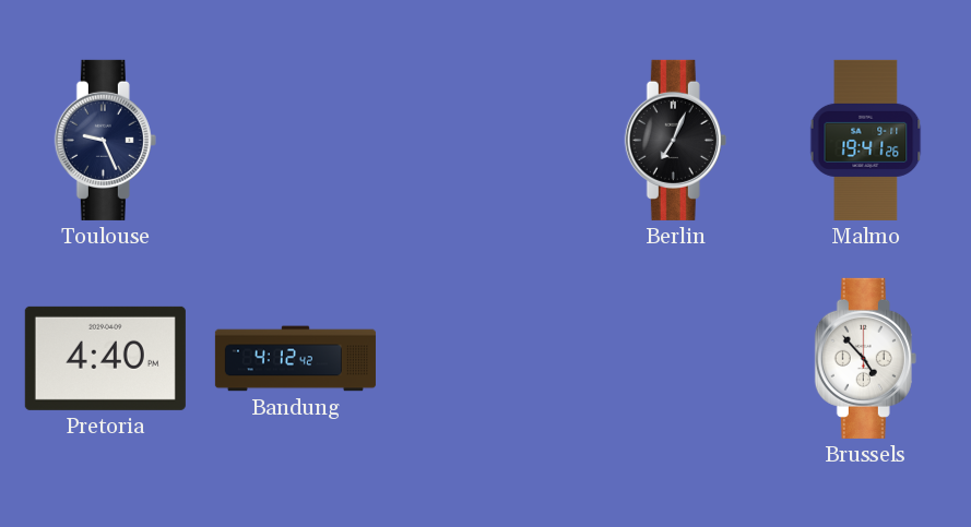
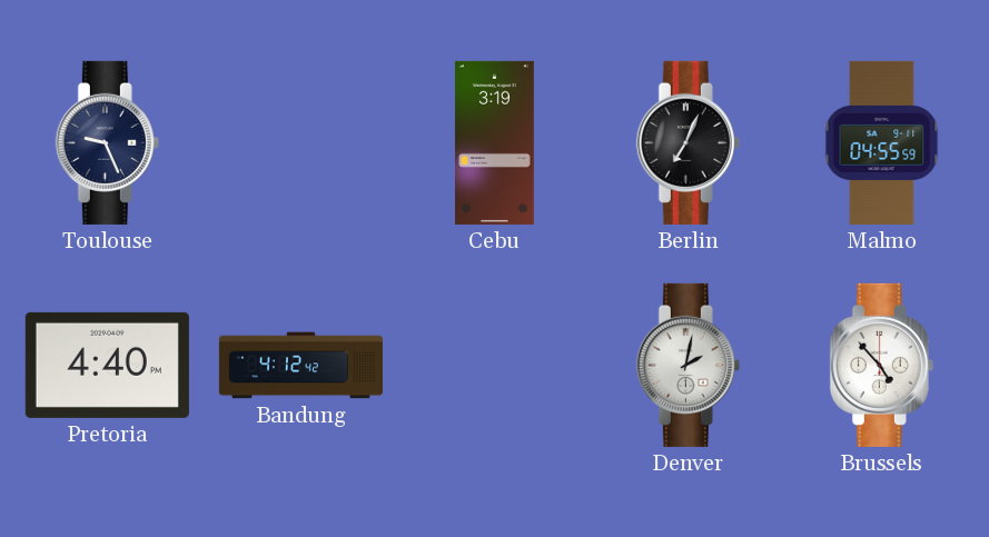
Cebu: none -> 3:19 (494, 142)
Malmo: 19:41 -> 04:55 (882, 142)
Denver: none -> 2:02 (688, 365)
